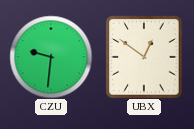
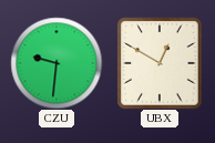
UBX: 12:51 -> 12:50 (160, 63)
